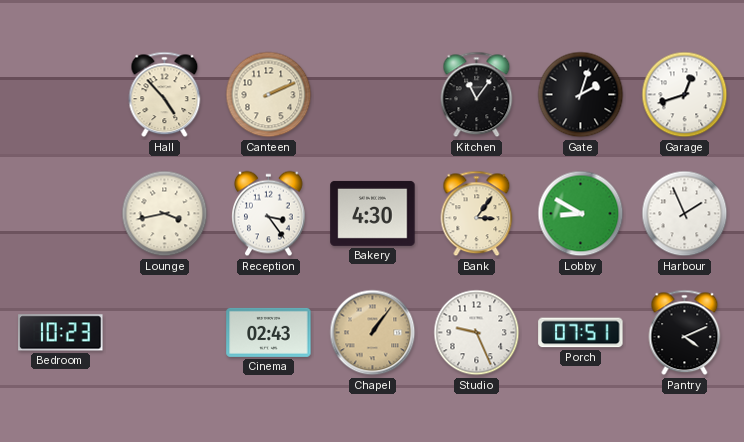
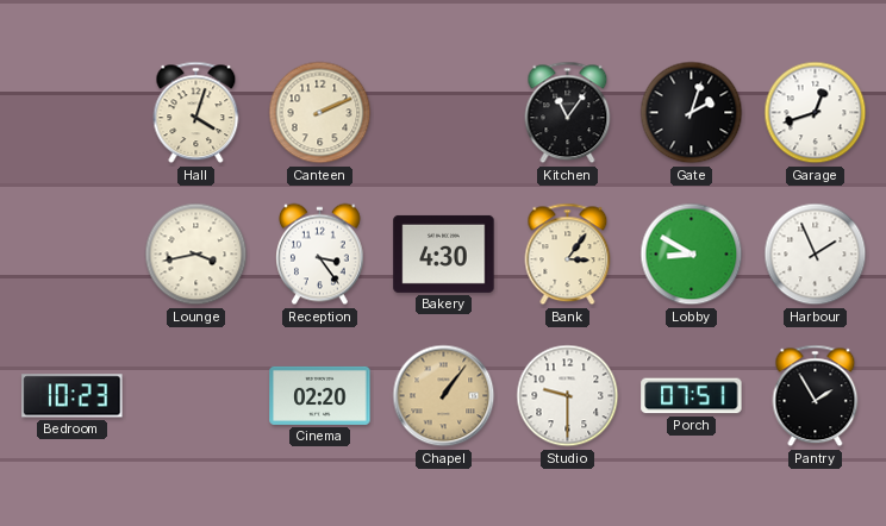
Hall: 4:53 -> 4:03 (196, 113)
Cinema: 02:43 -> 02:20 (320, 395)
Studio: 9:26 -> 9:30 (568, 396)
Pantry: 4:11 -> 1:55 (816, 396)
